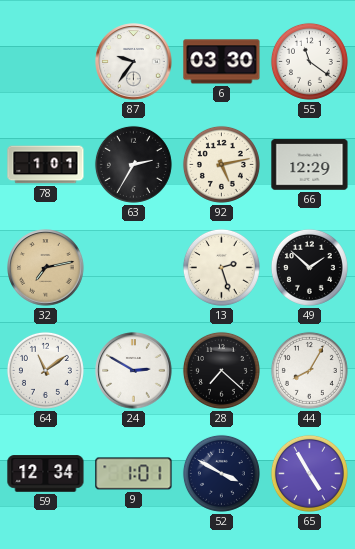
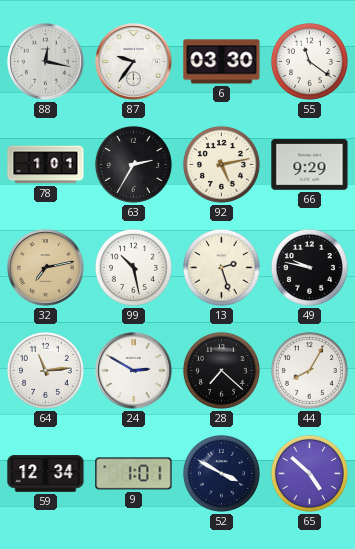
88: none -> 12:17 (46, 62)
66: 12:29 -> 9:29 (310, 165)
99: none -> 10:28 (133, 267)
49: 1:52 -> 9:47 (309, 267)
64: 11:09 -> 11:14 (45, 370)
65: 4:55 -> 4:52 (309, 473)
